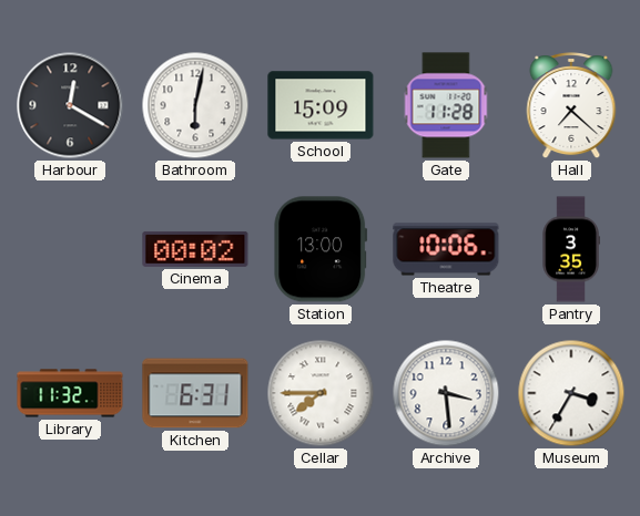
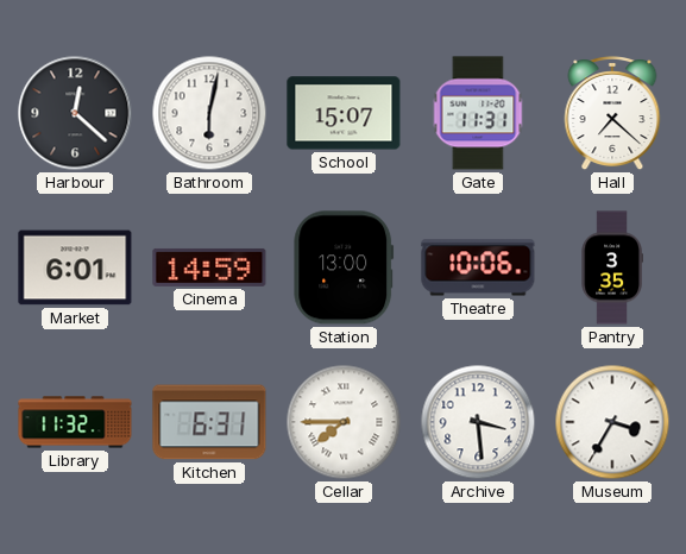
Harbour: 12:20 -> 12:22 (75, 113)
School: 15:09 -> 15:07 (344, 113)
Gate: 11:28 -> 11:31 (478, 113)
Market: none -> 6:01 (75, 267)
Cinema: 00:02 -> 14:59 (209, 267)
